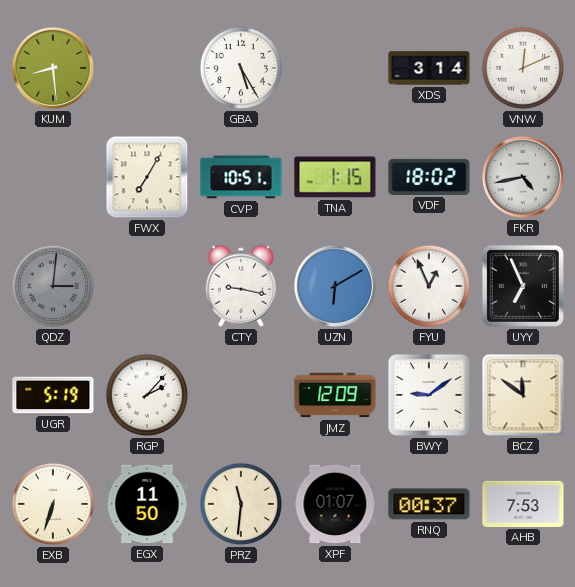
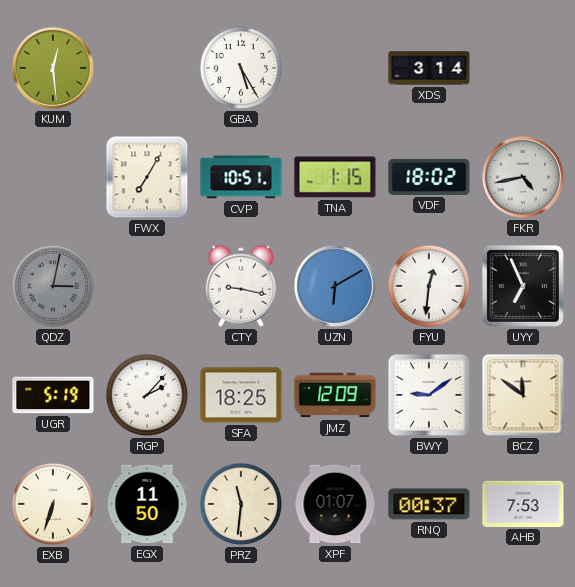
KUM: 8:29 -> 12:29 (53, 68)
VNW: 12:11 -> none (523, 68)
QDZ: 3:01 -> 3:02 (53, 286)
FYU: 12:56 -> 12:31 (429, 286)
SFA: none -> 18:25 (241, 395)
